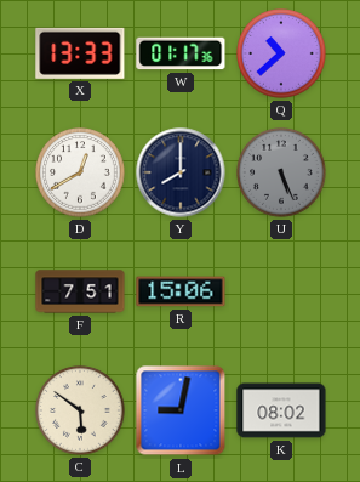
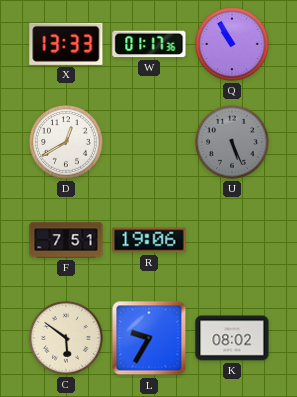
Q: 10:38 -> 10:55 (232, 44)
Y: 8:00 -> none (181, 172)
R: 15:06 -> 19:06 (149, 240)
L: 9:02 -> 9:35 (149, 338)
